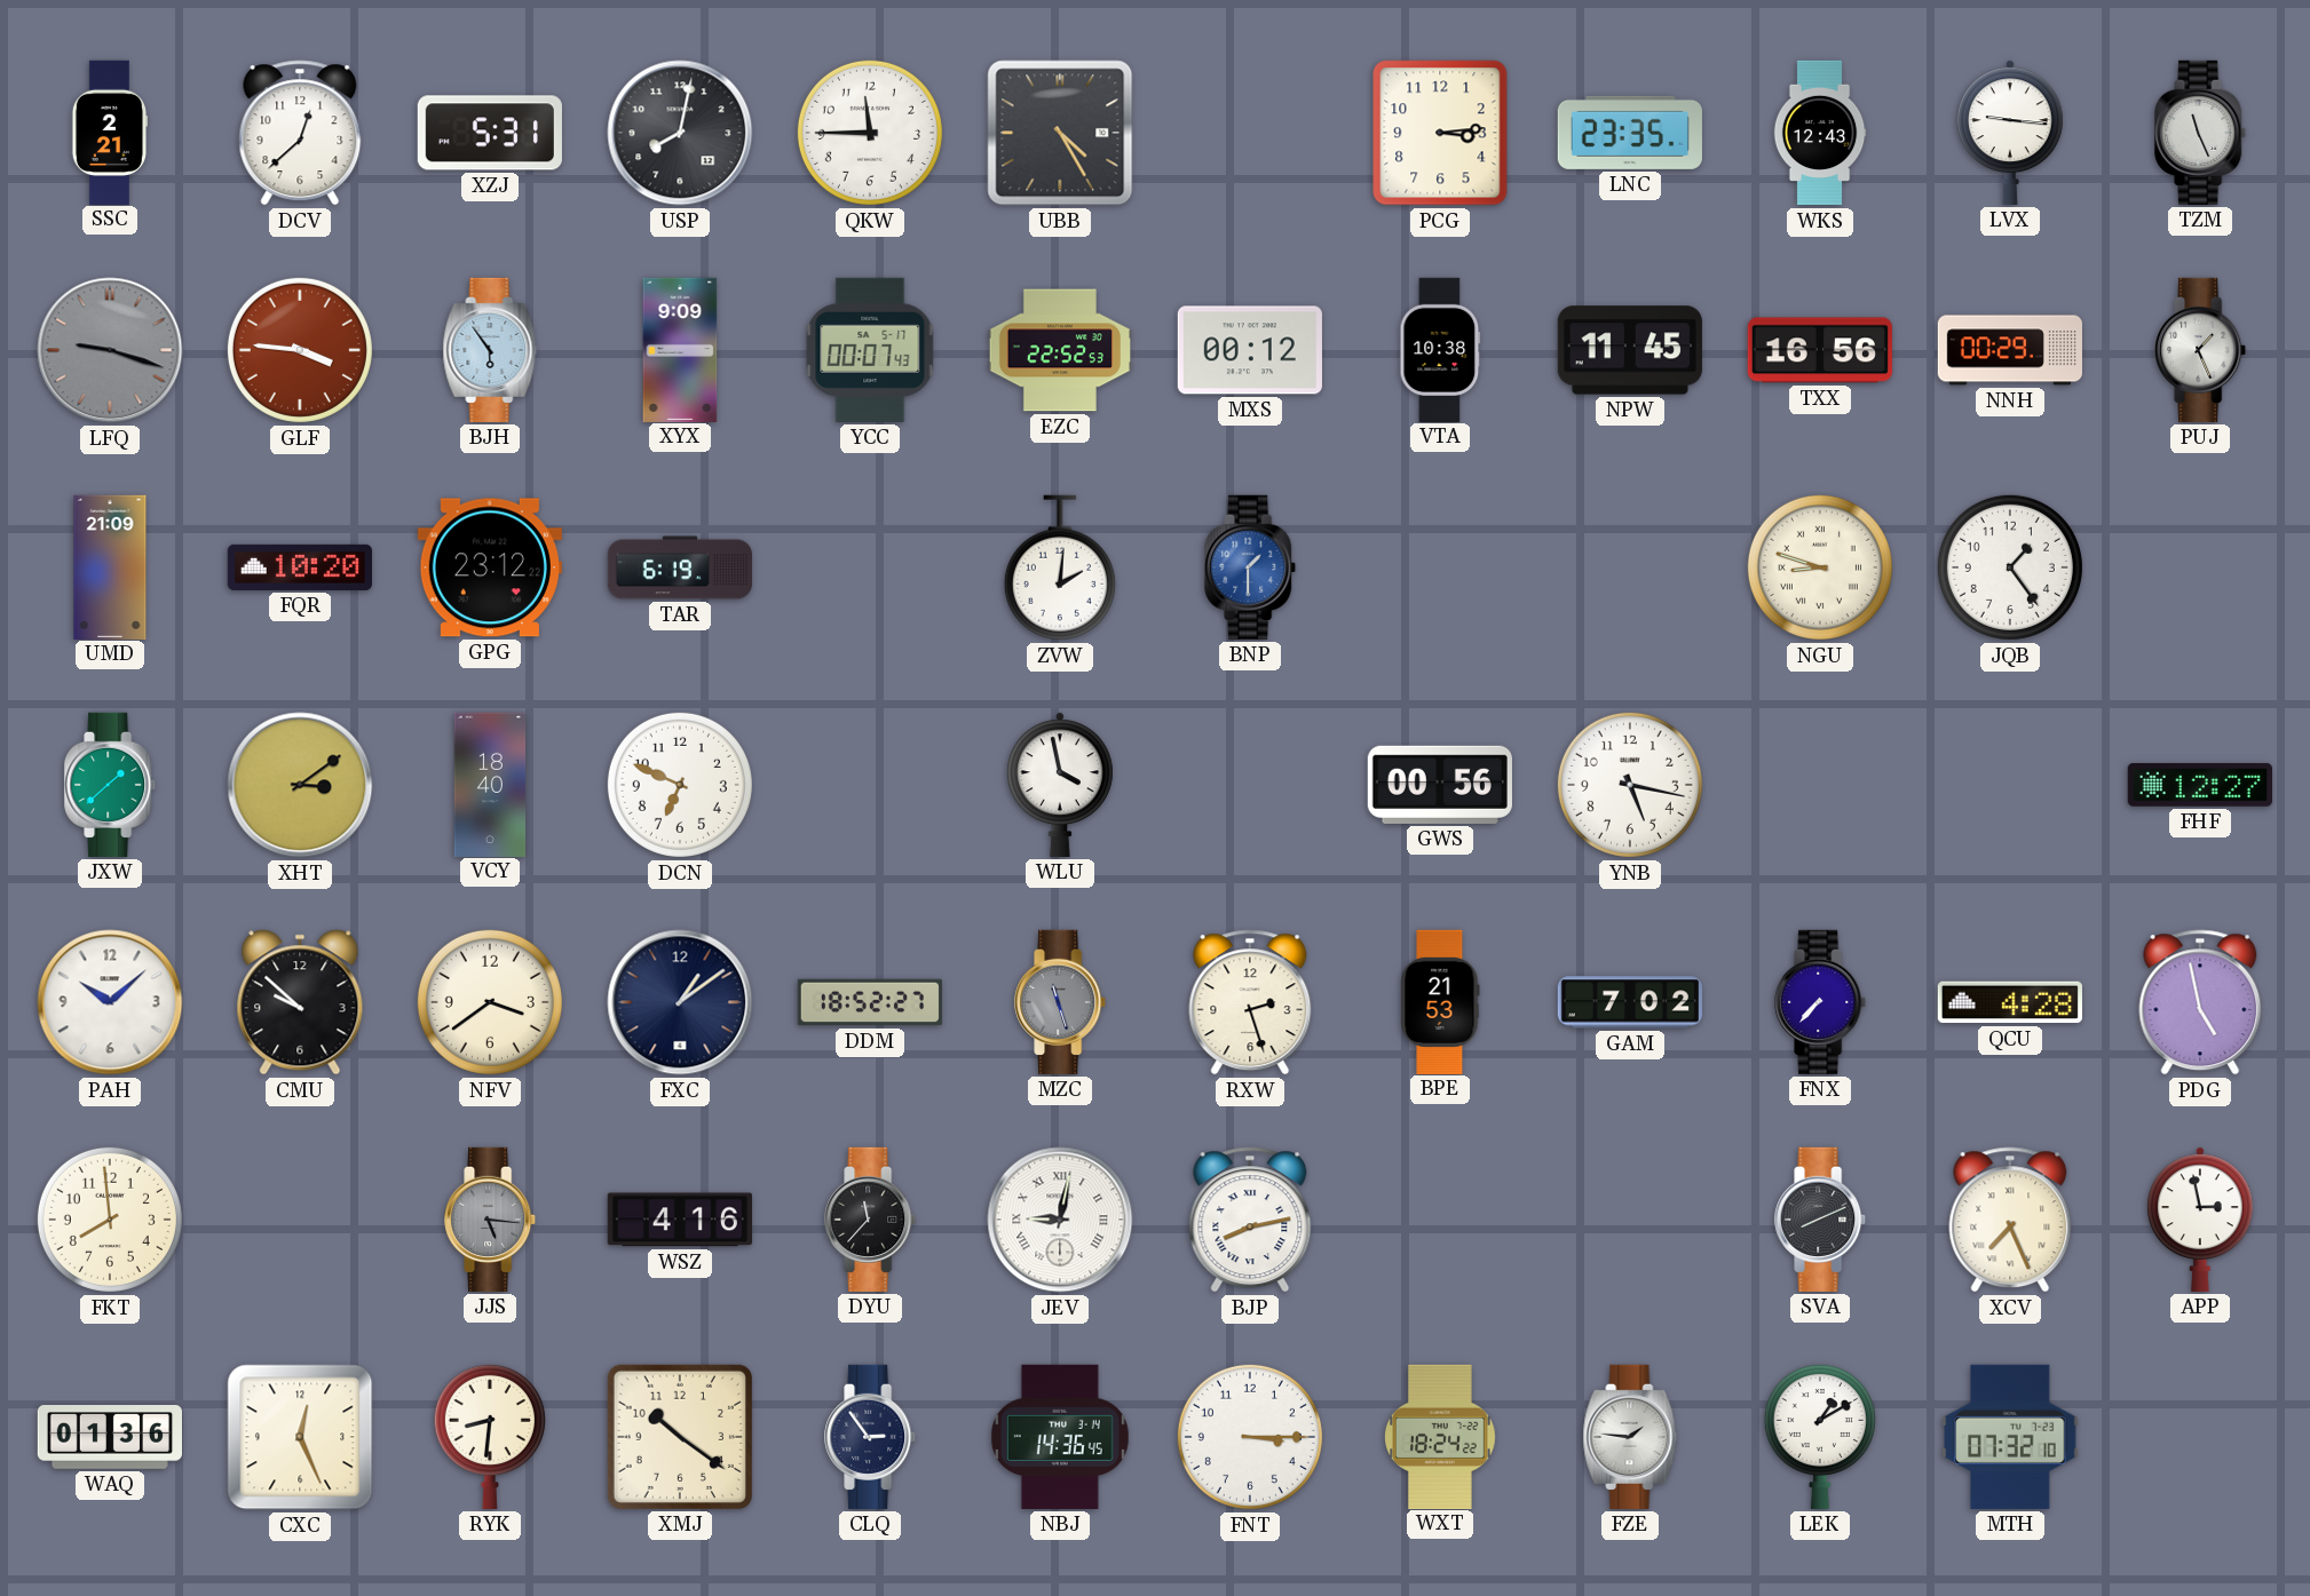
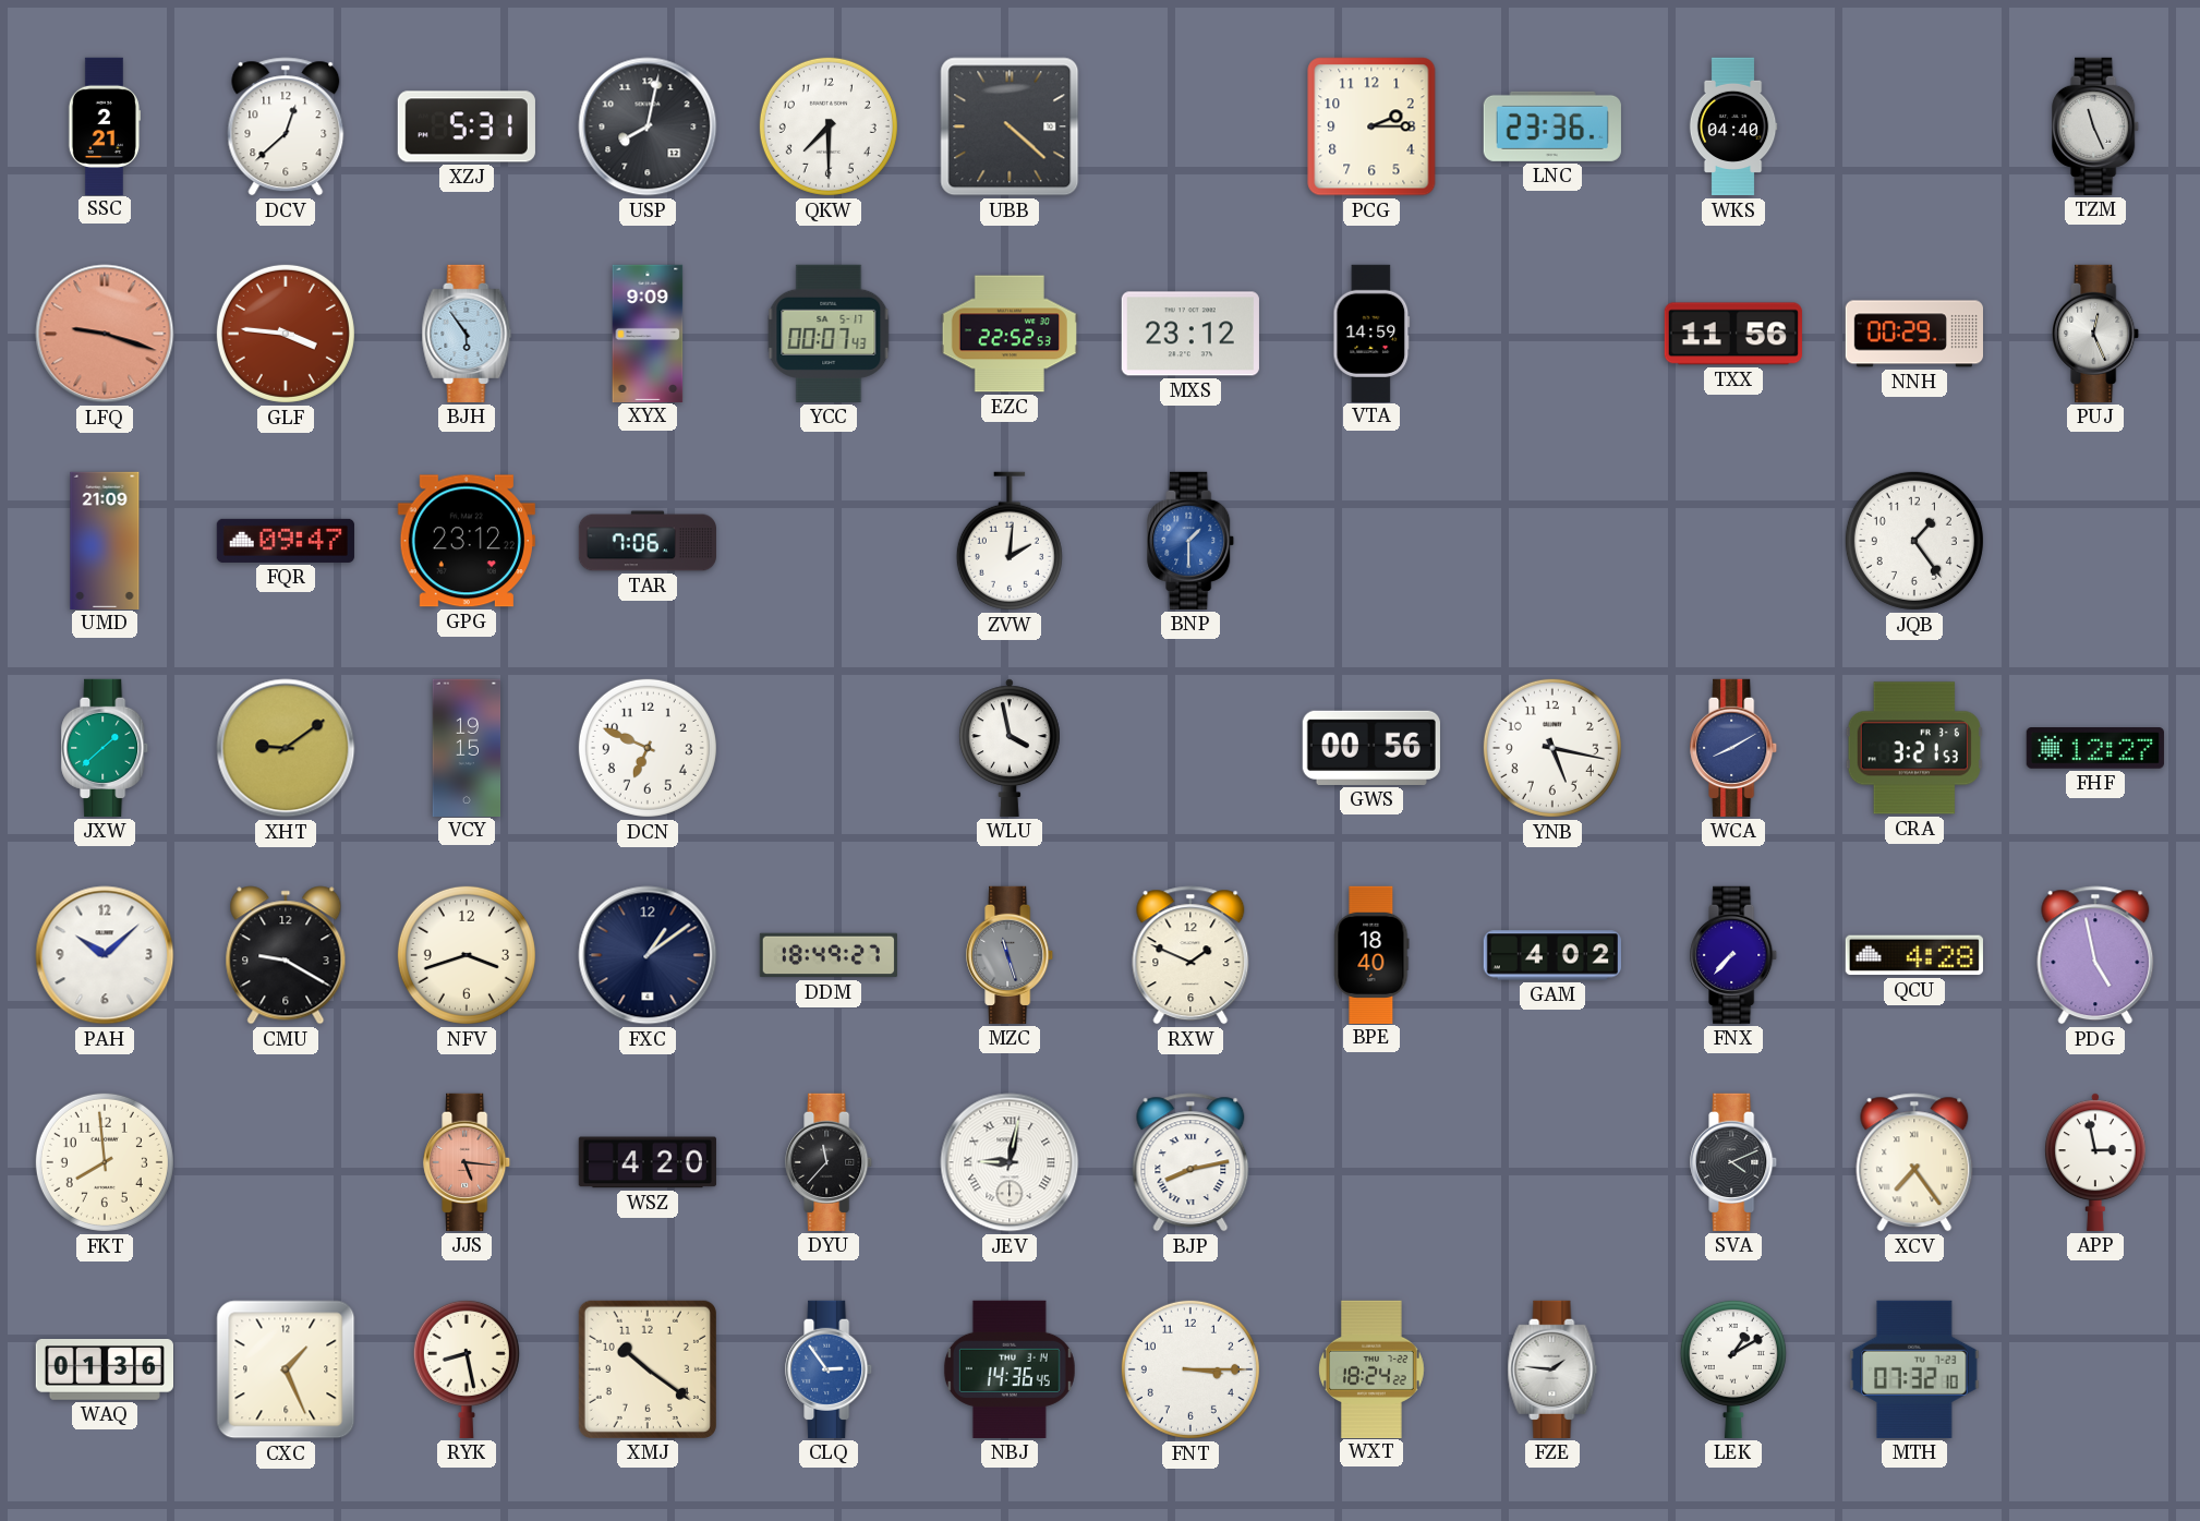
QKW: 11:45 -> 7:30 (829, 126)
UBB: 4:25 -> 4:22 (1010, 126)
PCG: 3:14 -> 2:15 (1371, 126)
LNC: 23:35 -> 23:36 (1552, 126)
WKS: 12:43 -> 04:40 (1733, 126)
LVX: 9:16 -> none (2011, 133)
LFQ dial: grey -> salmon (105, 334)
MXS: 00:12 -> 23:12 (1190, 334)
VTA: 10:38 -> 14:59 (1371, 333)
NPW: 11:45 -> none (1630, 350)
TXX: 16:56 -> 11:56 (1733, 334)
PUJ: 1:26 -> 12:26 (2096, 334)
FQR: 10:20 -> 09:47 (285, 541)
TAR: 6:19 -> 7:06 (646, 541)
NGU: 8:48 -> none (1820, 567)
XHT: 3:09 -> 9:09 (286, 748)
VCY: 18:40 -> 19:15 (467, 747)
WCA: none -> 8:10 (1734, 748)
CRA: none -> 3:21 (1914, 748)
CMU: 9:52 -> 9:20 (286, 955)
NFV: 3:39 -> 3:42 (467, 955)
DDM: 18:52 -> 18:49 (827, 955)
RXW: 2:27 -> 1:49 (1190, 955)
BPE: 21:53 -> 18:40 (1371, 954)
GAM: 7:02 -> 4:02 (1551, 955)
JJS dial: grey -> salmon (468, 1162)
WSZ: 4:16 -> 4:20 (648, 1162)
SVA: 8:11 -> 4:11 (1734, 1162)
XCV: 7:26 -> 7:24 (1914, 1162)
CXC: 12:26 -> 1:26 (286, 1369)
RYK: 8:31 -> 8:28 (467, 1368)
CLQ dial: navy -> blue (830, 1369)
